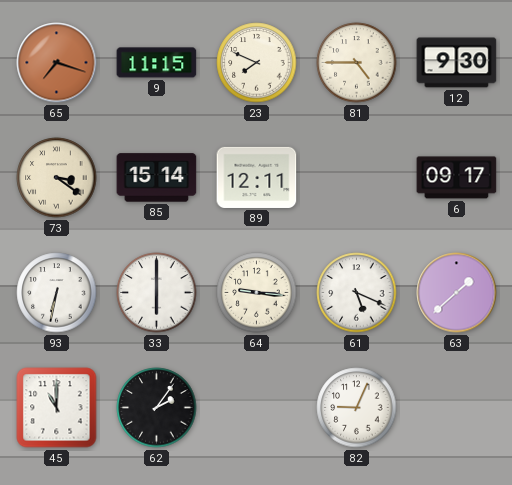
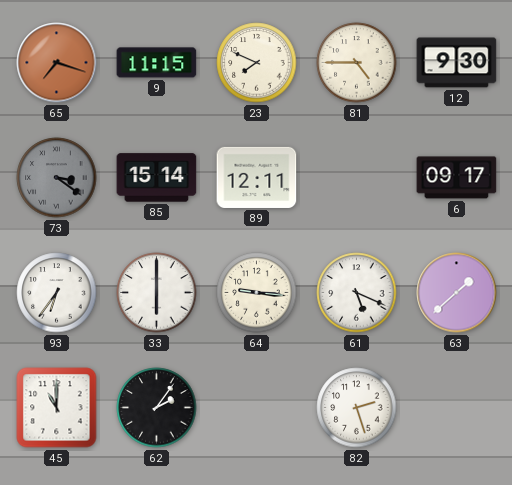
73 dial: cream -> grey (57, 178)
93: 6:32 -> 6:36 (57, 293)
82: 9:04 -> 2:27 (357, 408)
